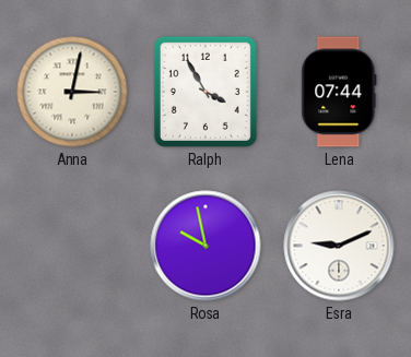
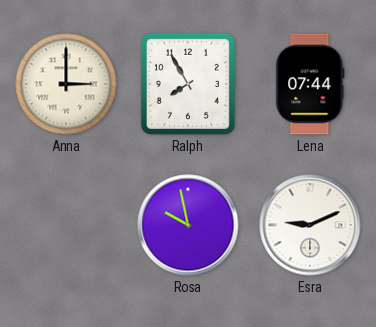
Anna: 3:02 -> 3:00 (66, 84)
Ralph: 3:55 -> 7:55 (188, 84)
